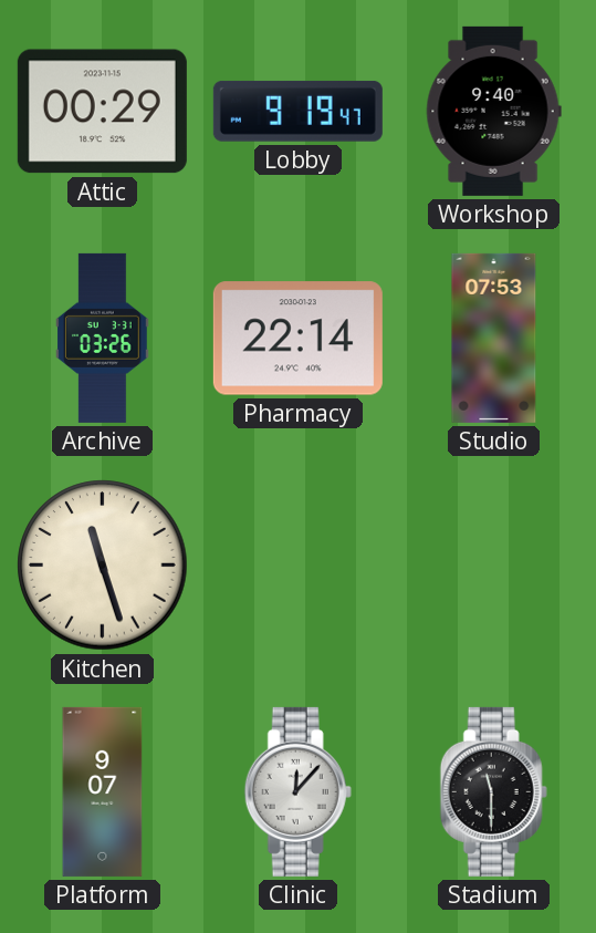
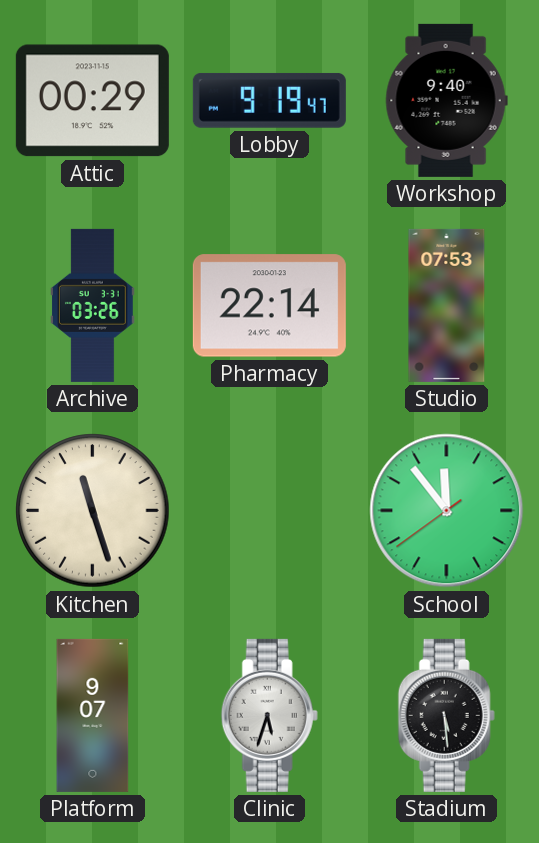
School: none -> 11:53 (447, 511)
Clinic: 12:07 -> 5:33 (269, 715)
Stadium: 11:30 -> 5:29 (446, 715)
